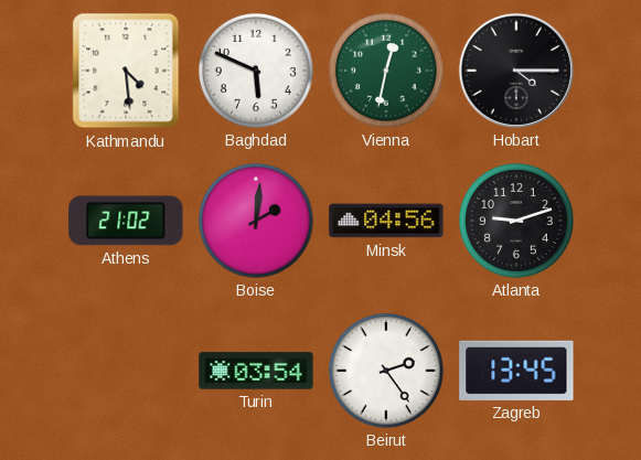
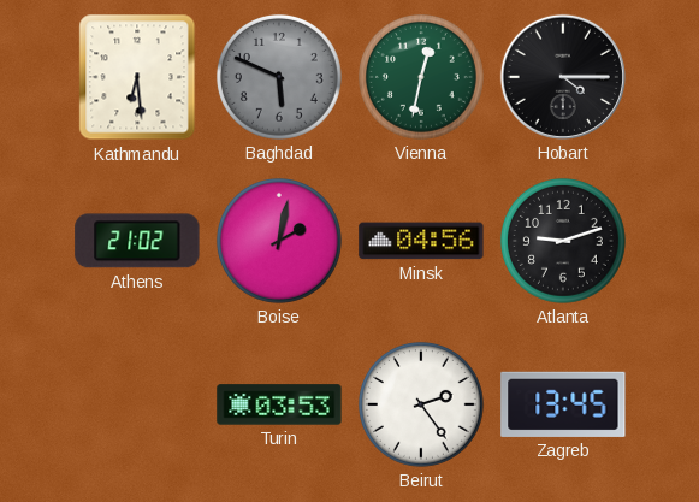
Kathmandu: 4:29 -> 6:29 (137, 77)
Baghdad dial: white -> grey (279, 77)
Boise: 2:01 -> 2:02 (279, 241)
Turin: 03:54 -> 03:53 (279, 404)
